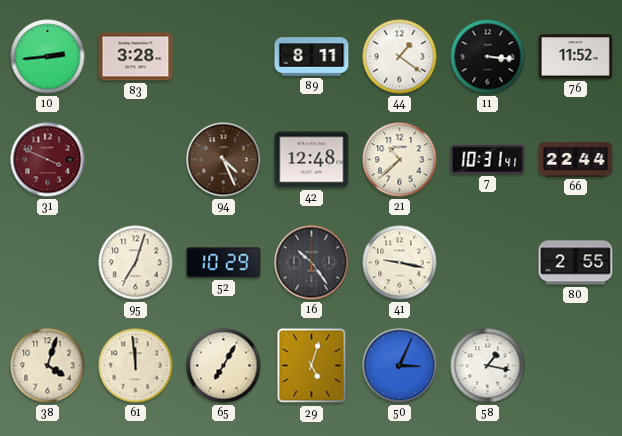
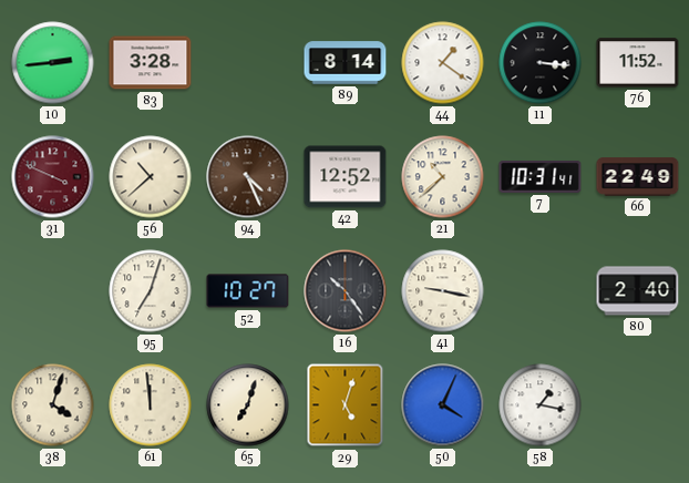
89: 8:11 -> 8:14 (346, 63)
56: none -> 10:38 (151, 177)
42: 12:48 -> 12:52 (346, 177)
66: 22:44 -> 22:49 (638, 177)
52: 10:29 -> 10:27 (248, 291)
80: 2:55 -> 2:40 (638, 291)
65: 7:05 -> 7:03 (248, 405)
50: 3:04 -> 4:04 (443, 405)
